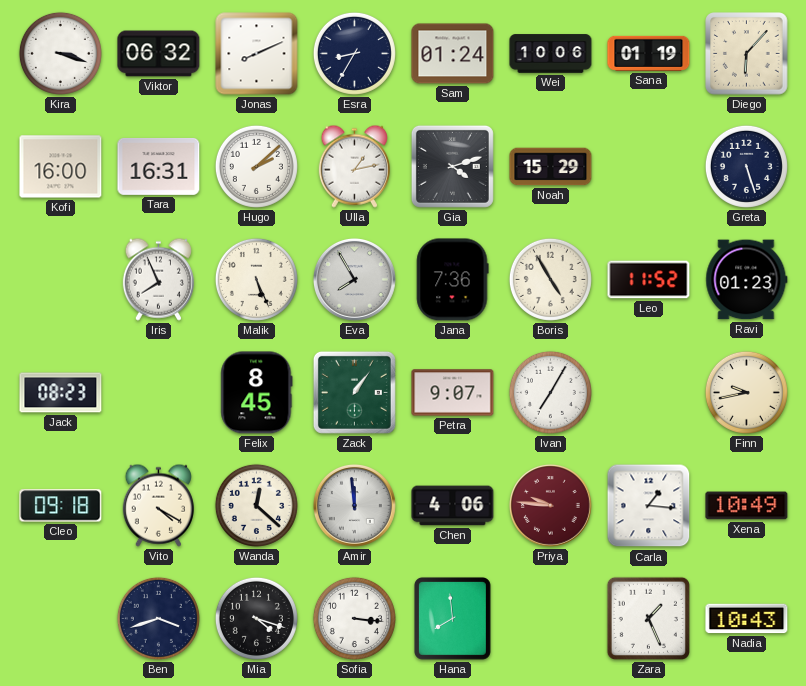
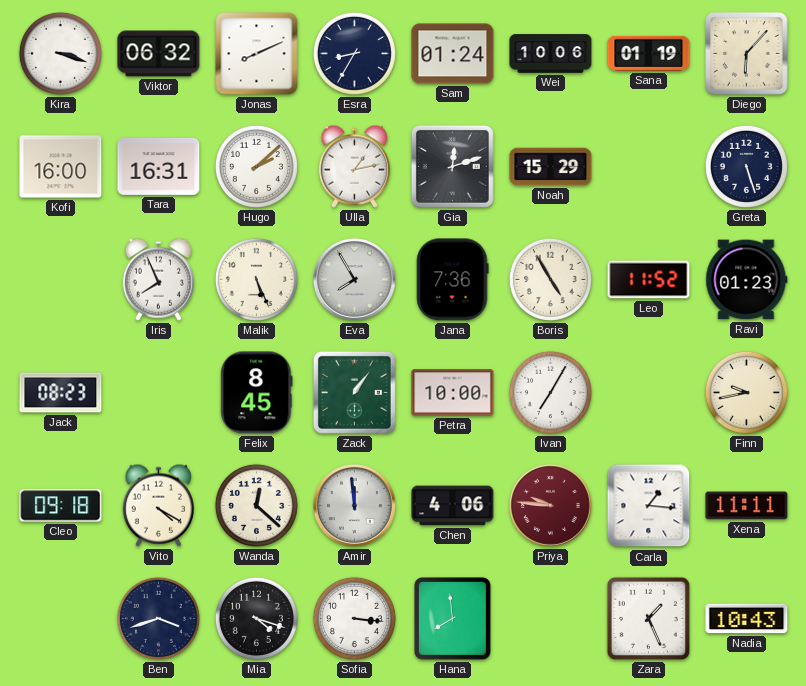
Gia: 4:12 -> 12:12 (452, 166)
Petra: 9:07 -> 10:00 (453, 393)
Xena: 10:49 -> 11:11 (747, 506)
